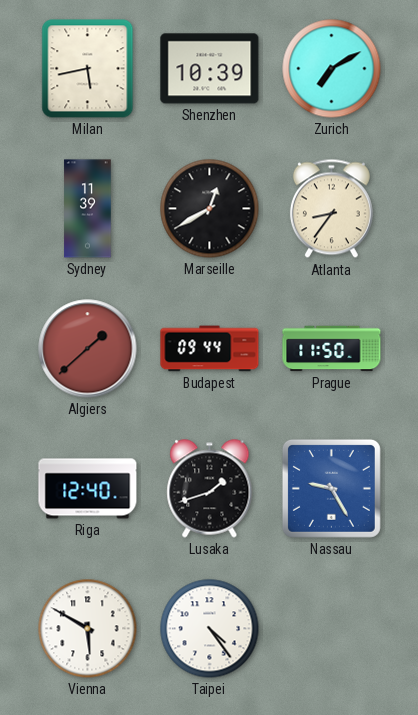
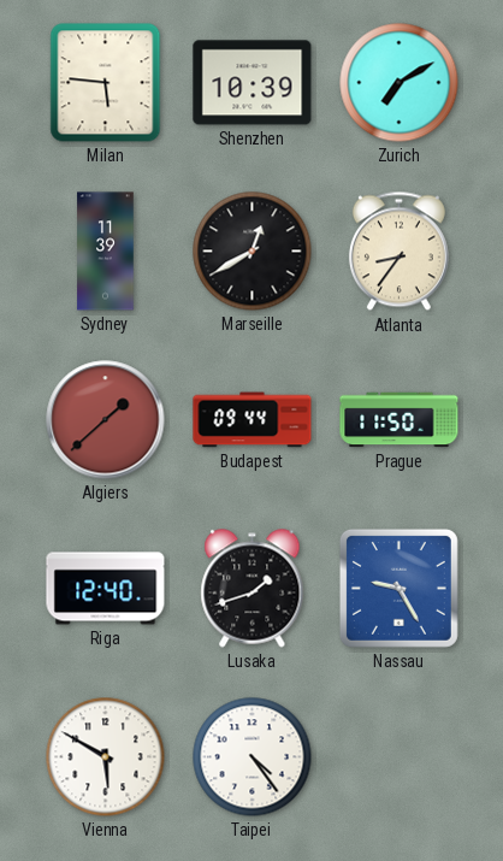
Milan: 5:43 -> 5:46 (106, 83)
